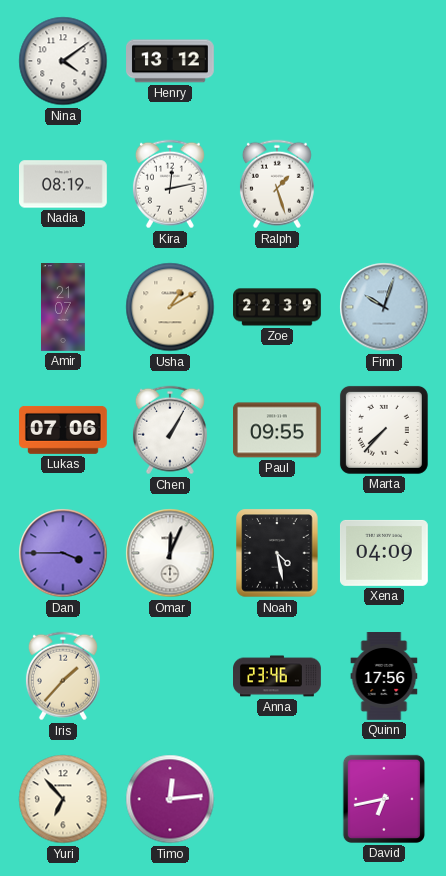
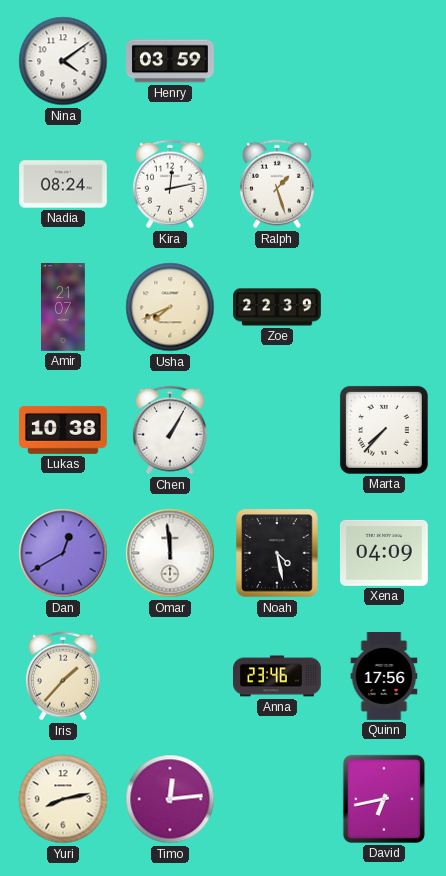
Henry: 13:12 -> 03:59 (171, 61)
Nadia: 08:19 -> 08:24 (64, 184)
Usha: 1:10 -> 7:41 (170, 307)
Finn: 10:03 -> none (384, 307)
Lukas: 07:06 -> 10:38 (64, 430)
Paul: 09:55 -> none (278, 430)
Dan: 3:45 -> 12:40 (63, 553)
Omar: 12:04 -> 11:59 (170, 553)
Yuri: 6:53 -> 8:13 (63, 799)
